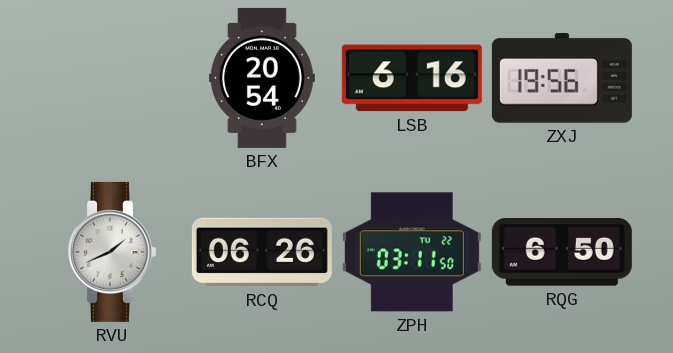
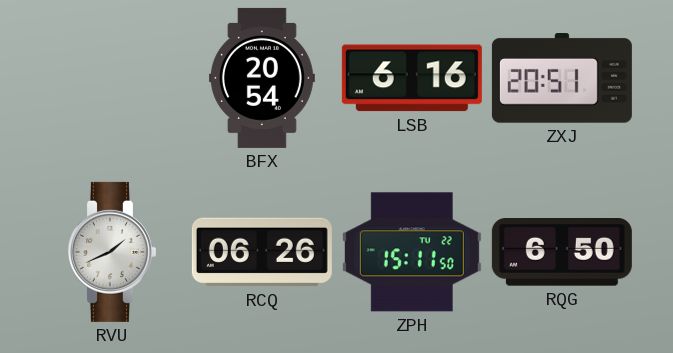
ZXJ: 19:56 -> 20:51 (562, 78)
ZPH: 03:11 -> 15:11 (412, 252)
